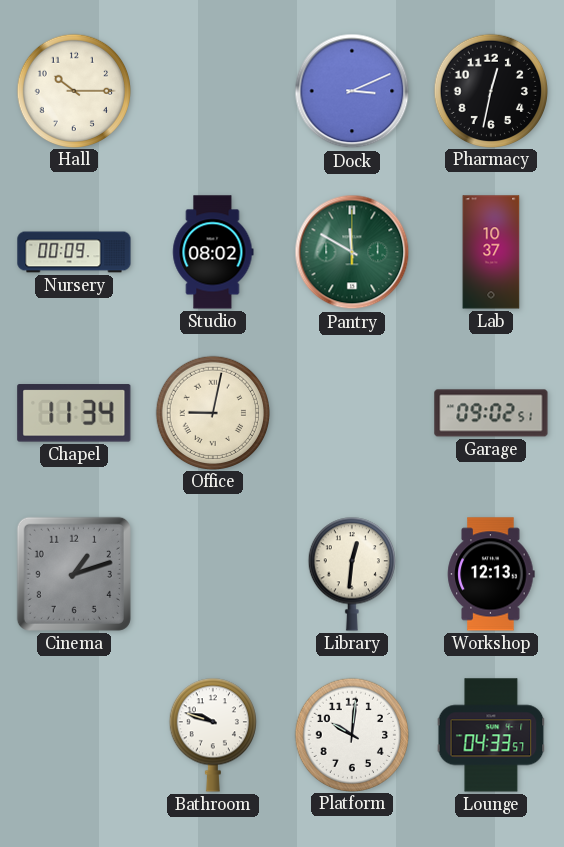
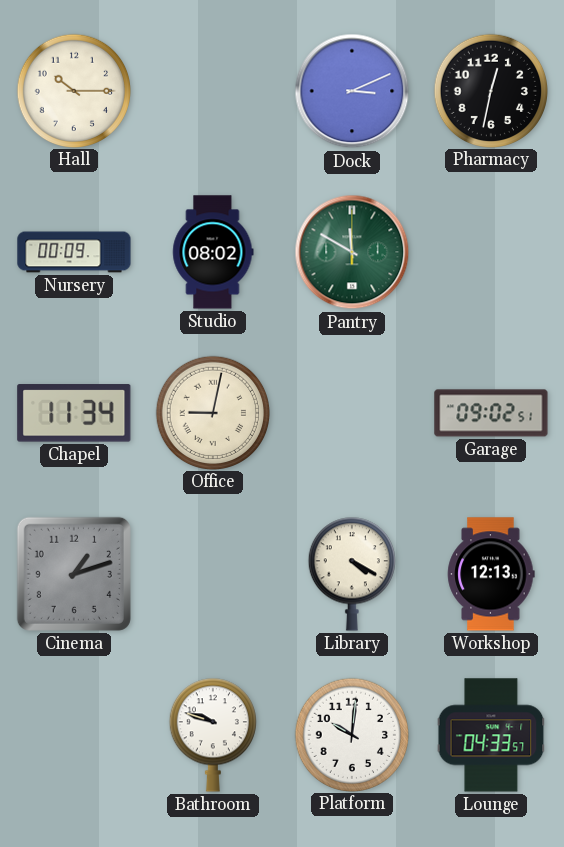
Lab: 10:37 -> none (491, 252)
Library: 12:31 -> 4:20 (352, 574)
